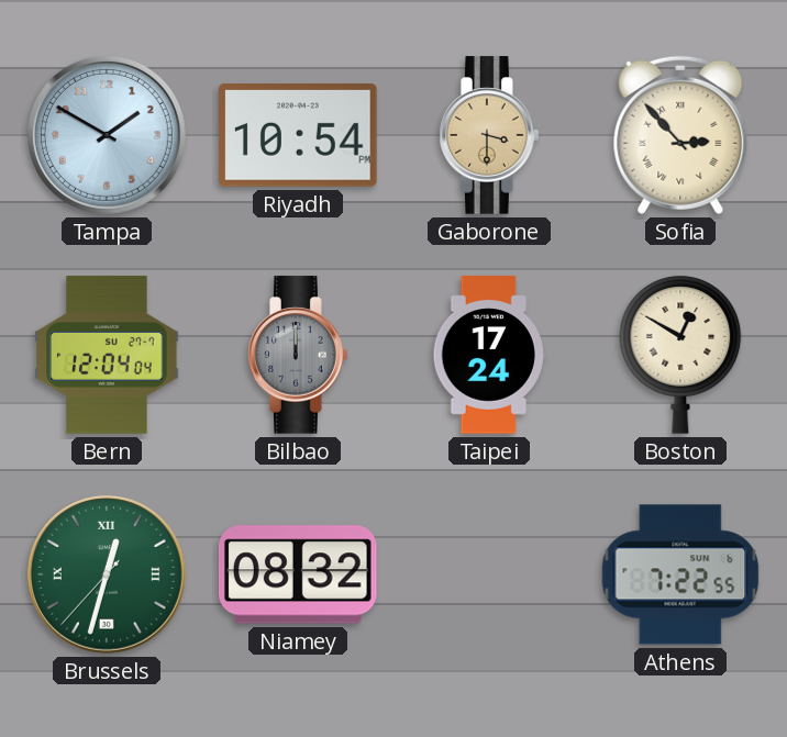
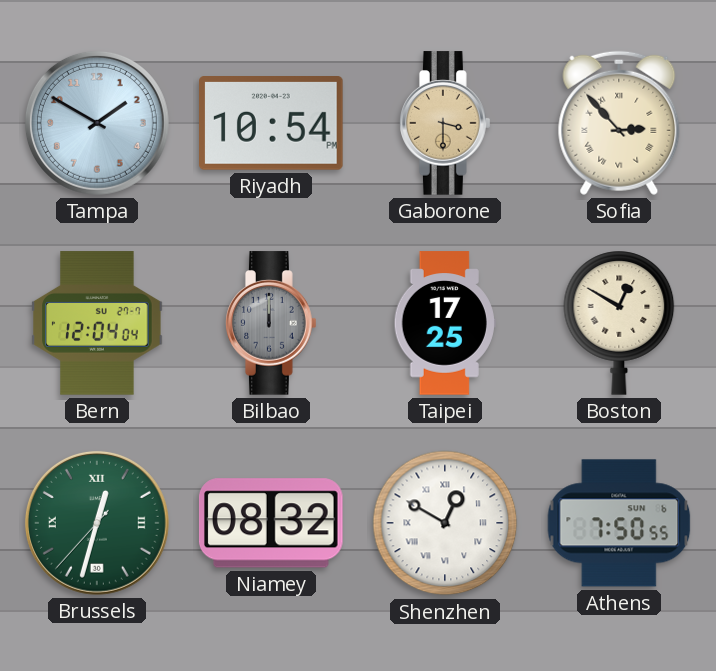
Taipei: 17:24 -> 17:25 (445, 323)
Shenzhen: none -> 12:50 (445, 523)
Athens: 7:22 -> 7:50 (619, 523)
